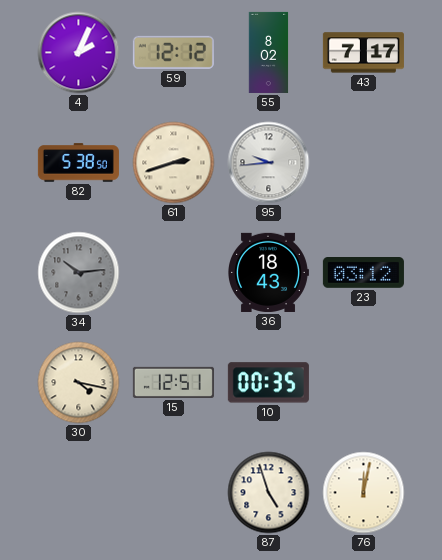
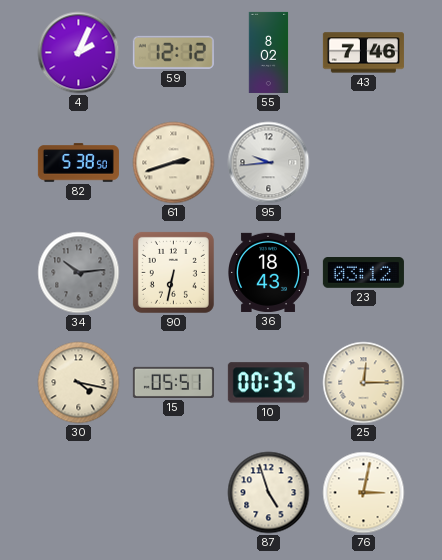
43: 7:17 -> 7:46 (363, 53)
90: none -> 6:32 (173, 272)
15: 12:51 -> 05:51 (173, 382)
25: none -> 12:15 (364, 383)
76: 12:02 -> 3:02 (364, 493)
